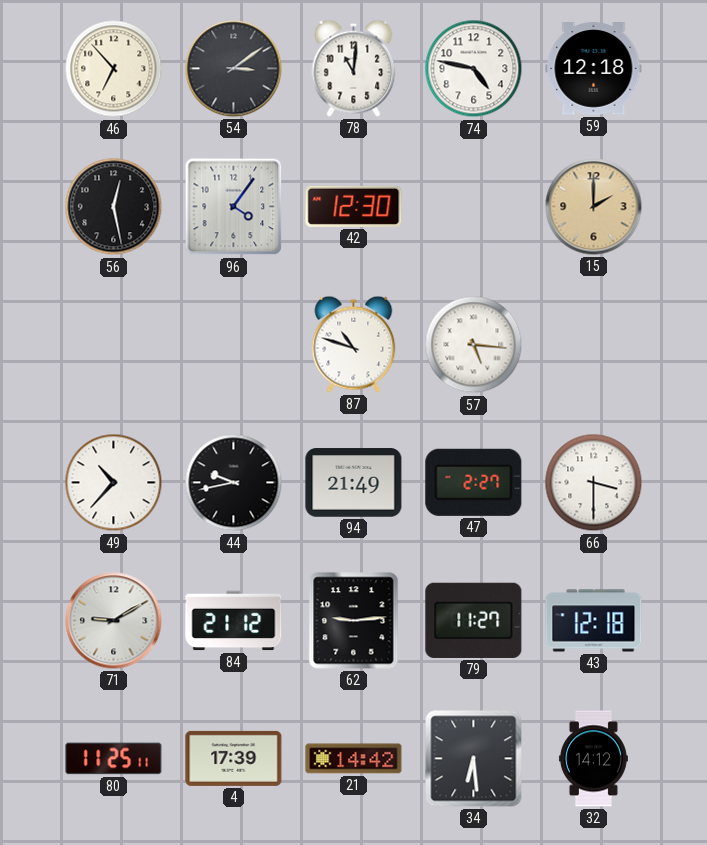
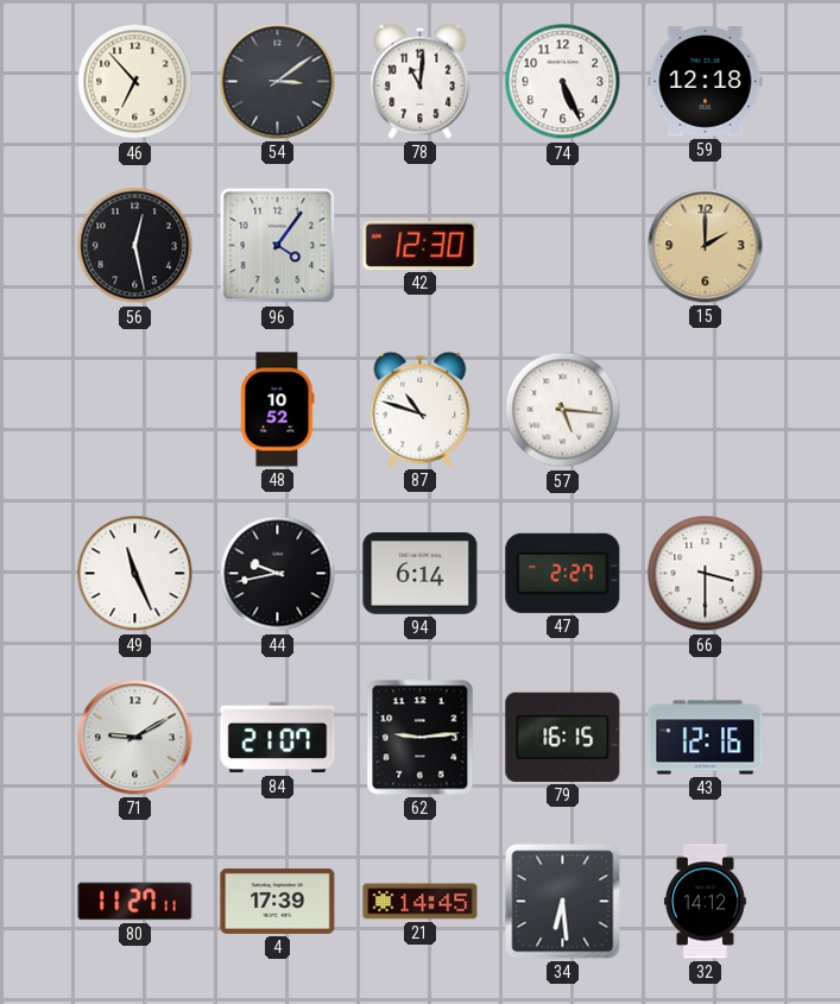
74: 4:47 -> 5:26 (563, 82)
48: none -> 10:52 (278, 410)
49: 10:37 -> 11:26 (135, 574)
94: 21:49 -> 6:14 (421, 574)
84: 21:12 -> 21:07 (278, 738)
79: 11:27 -> 16:15 (563, 737)
43: 12:18 -> 12:16 (706, 738)
80: 11:25 -> 11:27 (135, 902)
21: 14:42 -> 14:45 (421, 902)
